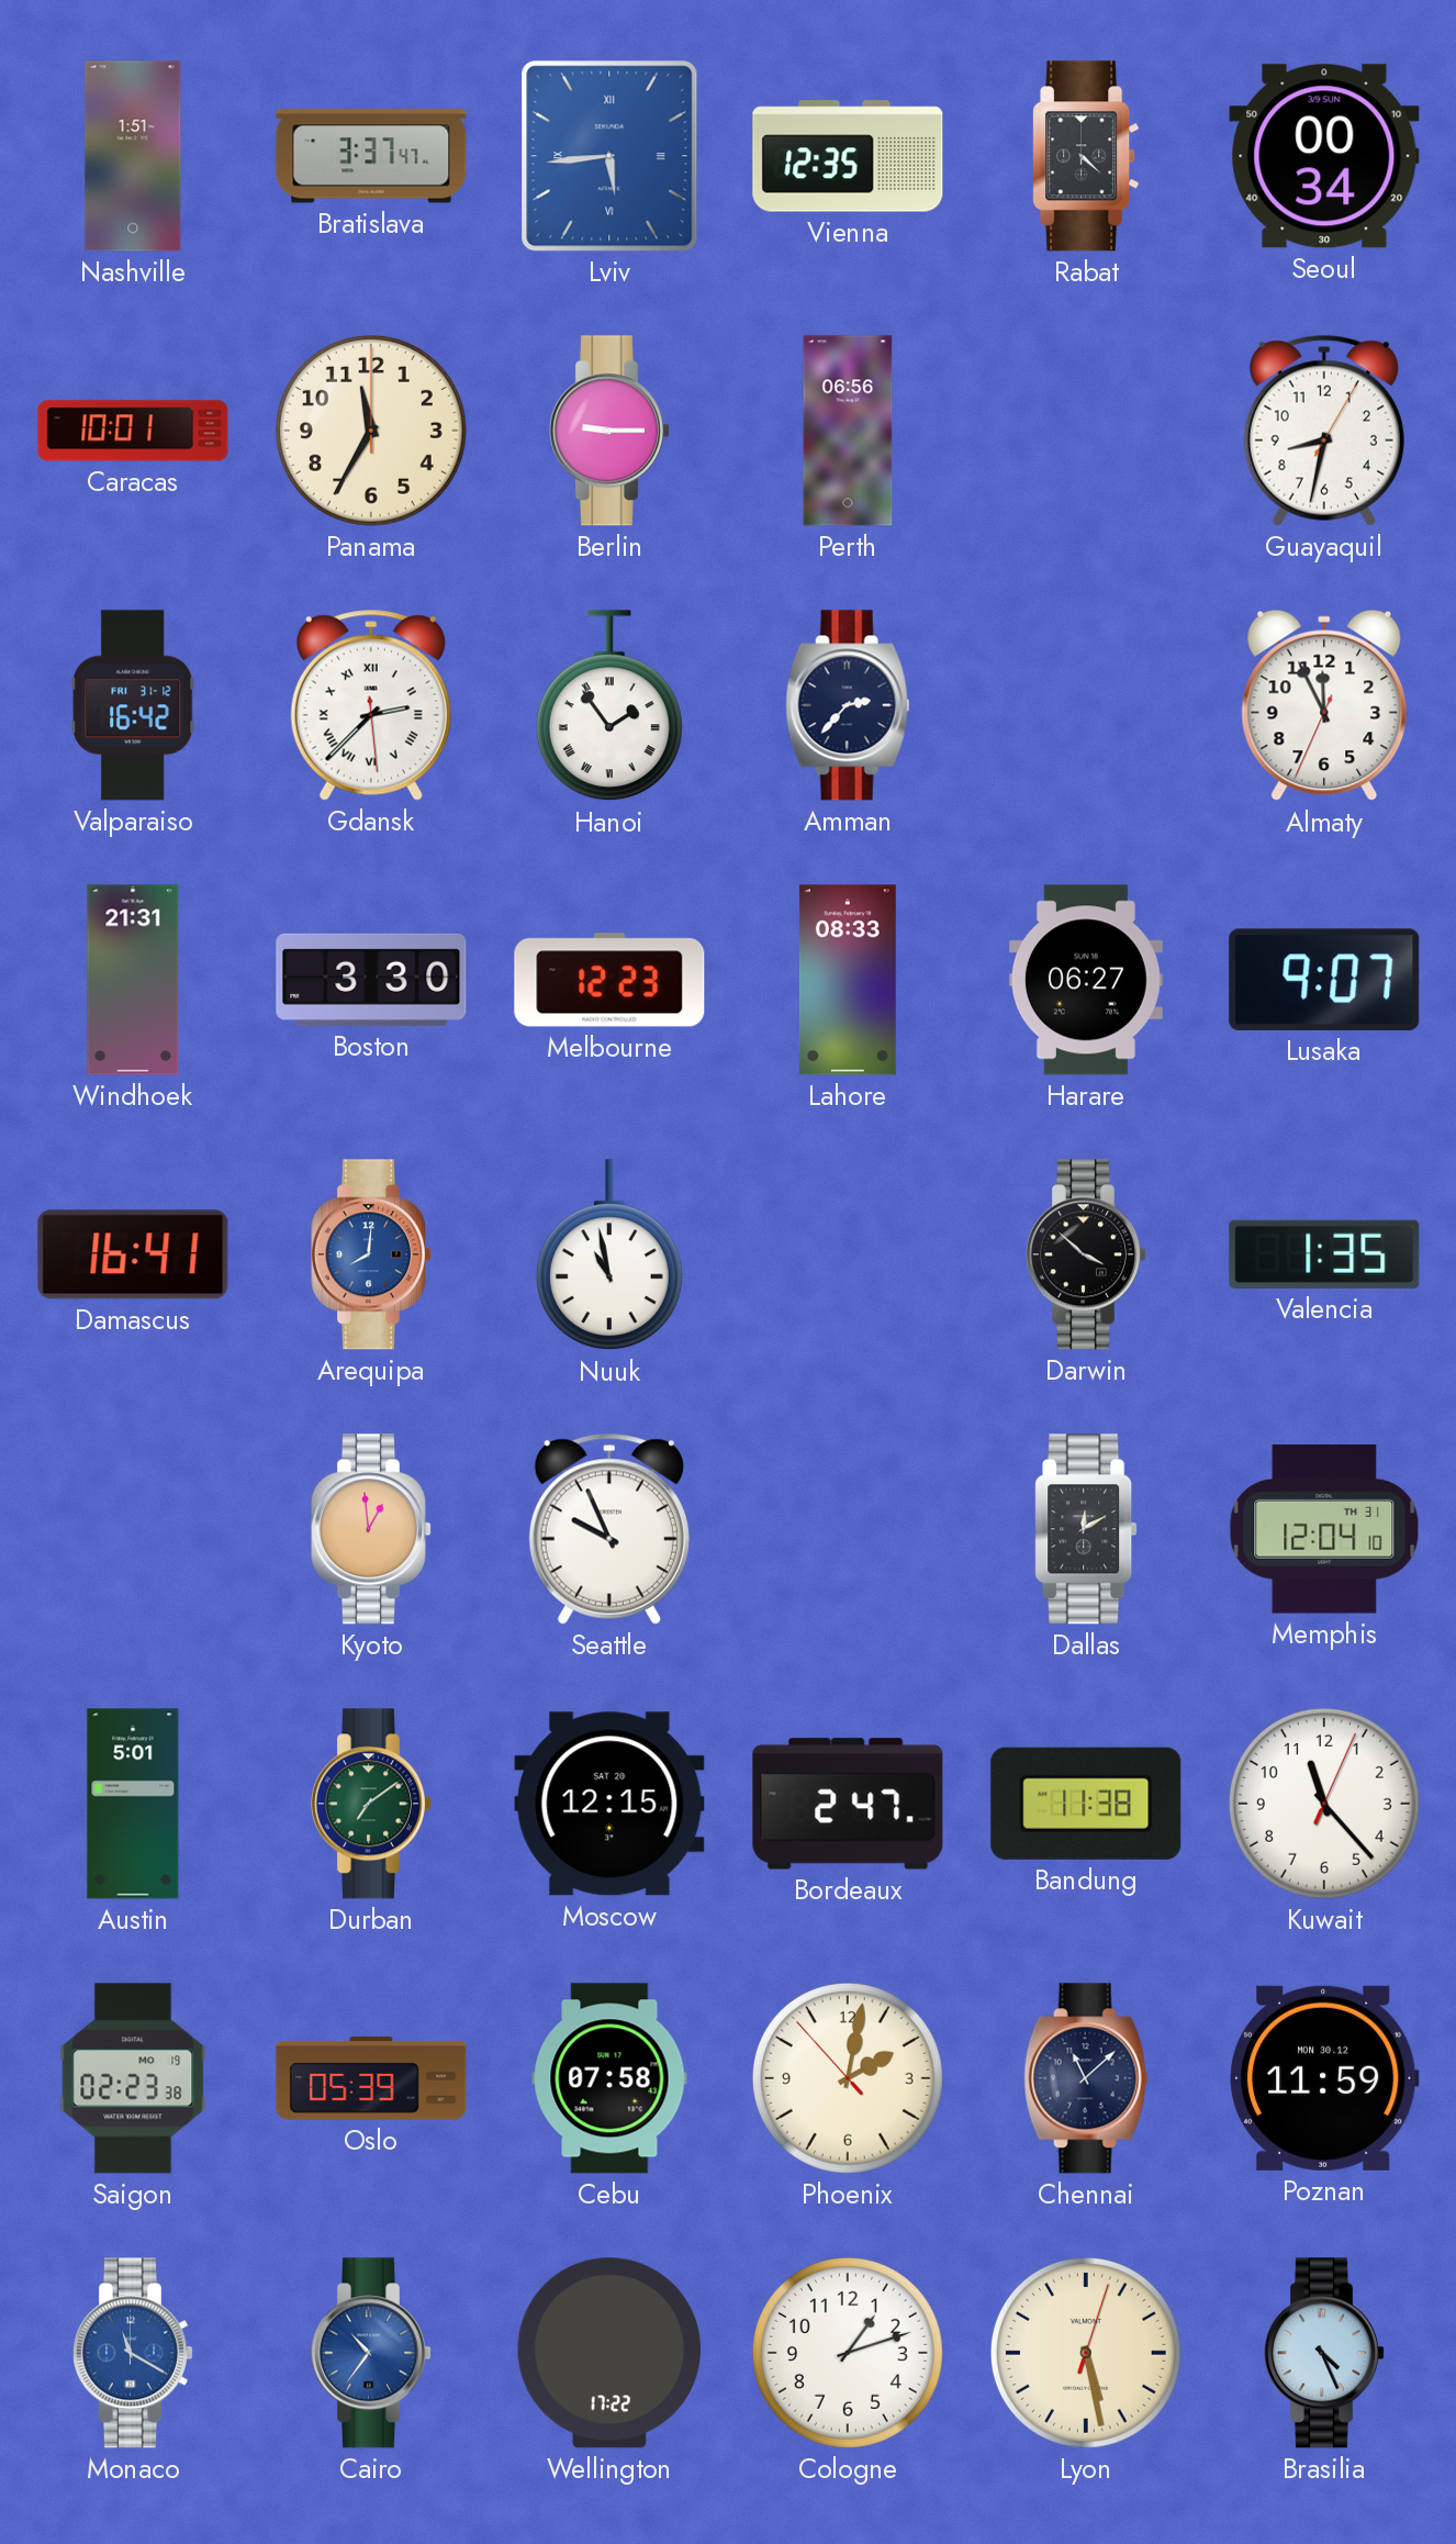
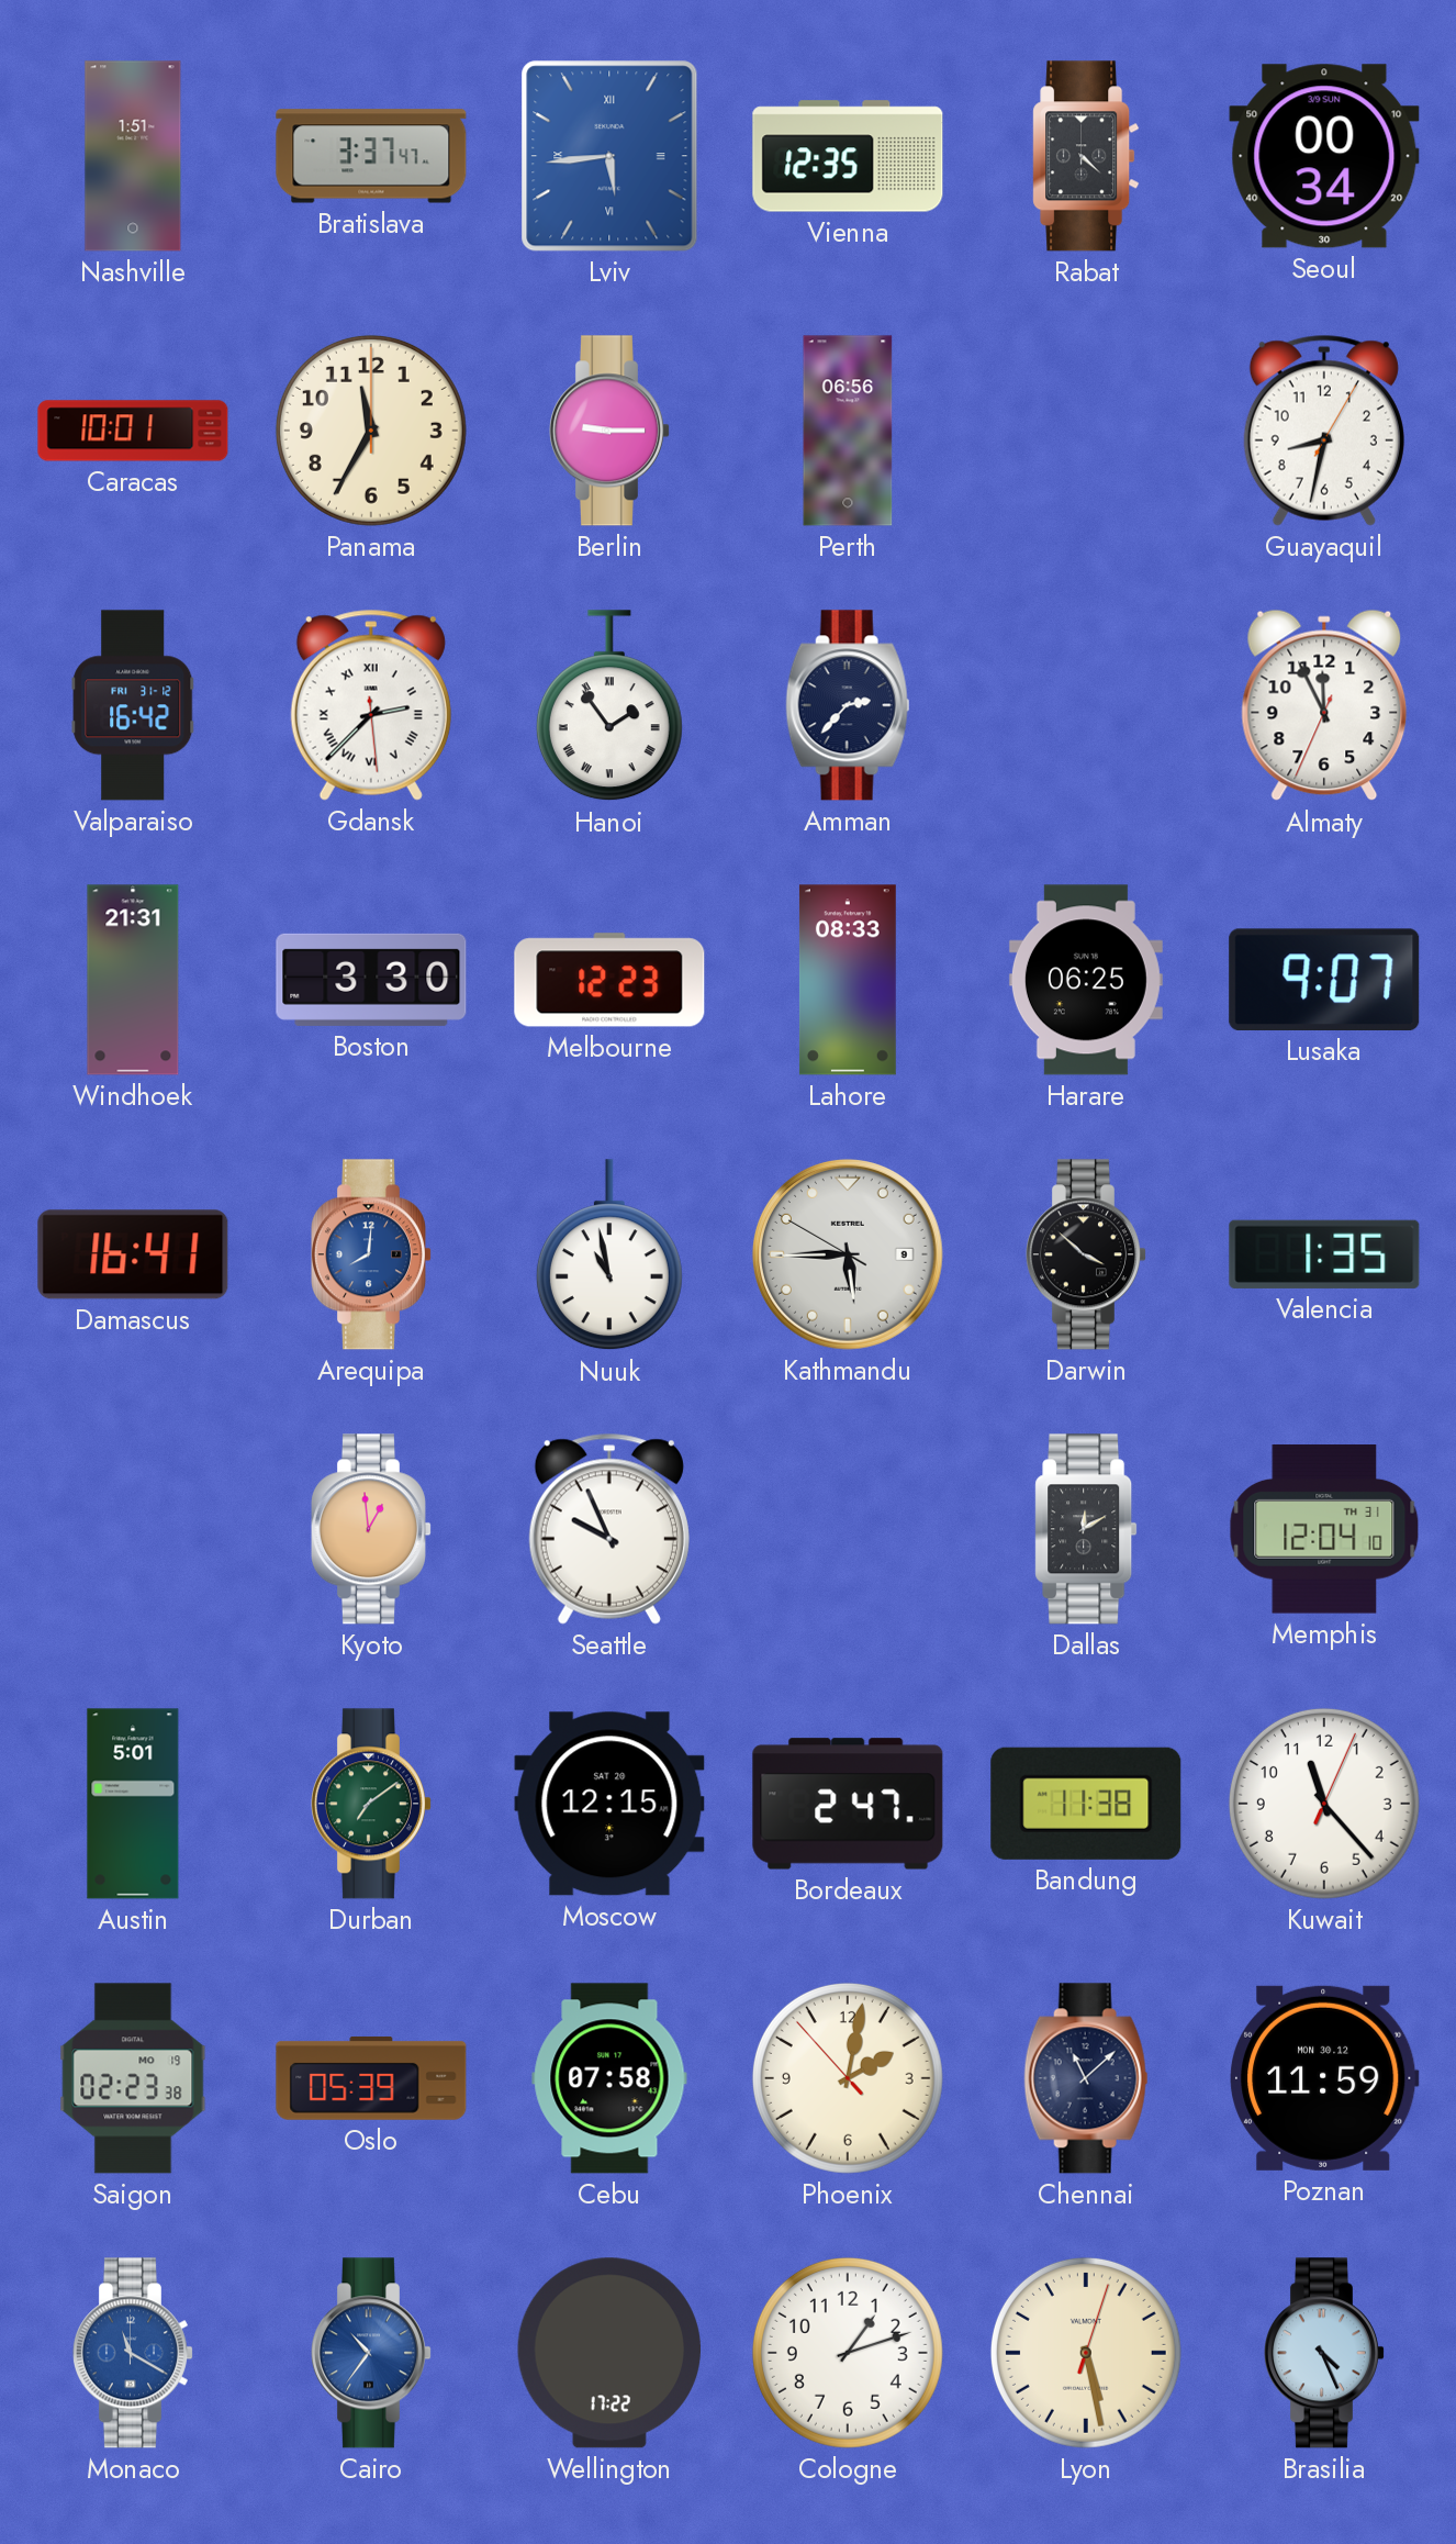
Harare: 06:27 -> 06:25 (1086, 980)
Kathmandu: none -> 5:44 (848, 1254)
